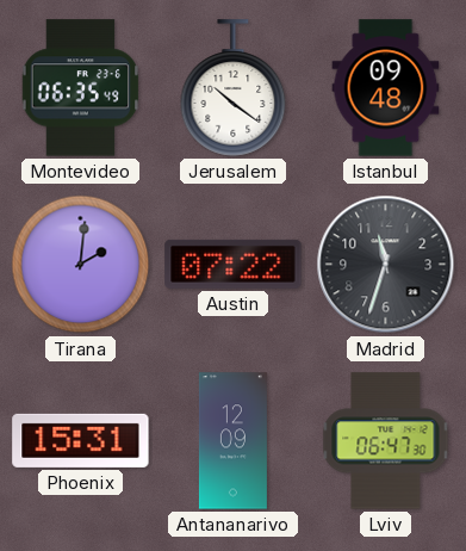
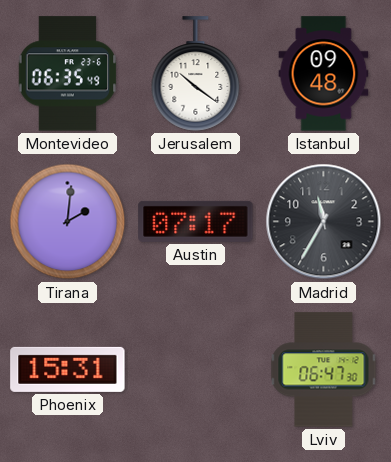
Austin: 07:22 -> 07:17 (196, 221)
Madrid: 11:33 -> 11:35 (324, 222)
Antananarivo: 12:09 -> none (232, 441)
